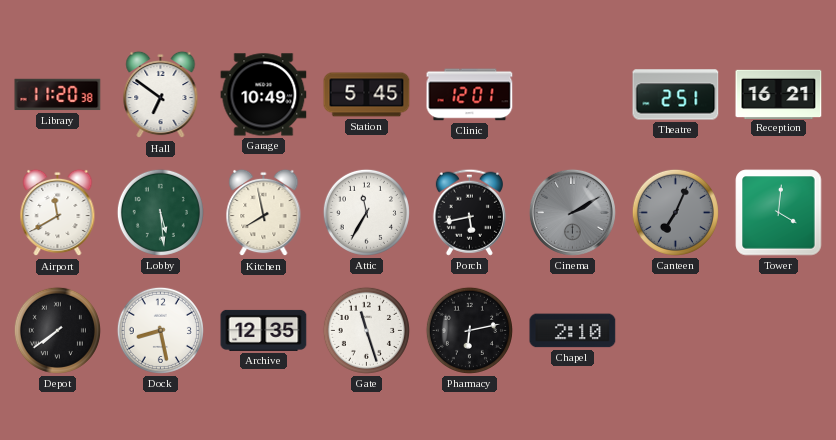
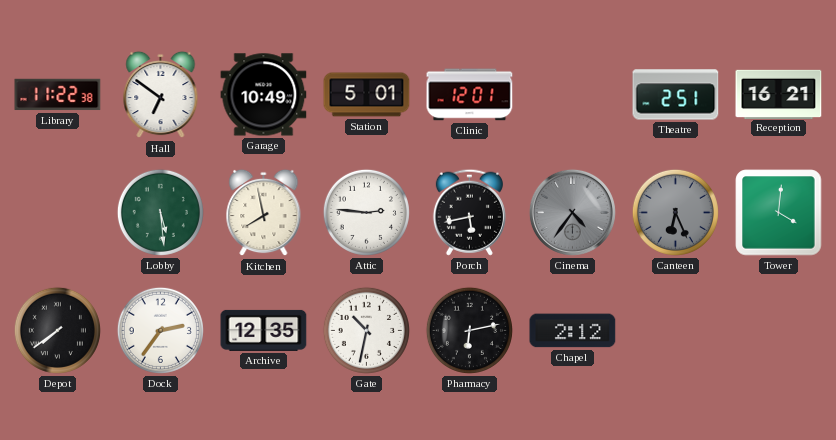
Library: 11:20 -> 11:22 (58, 95)
Station: 5:45 -> 5:01 (367, 95)
Airport: 11:40 -> none (58, 213)
Attic: 11:35 -> 2:46 (366, 212)
Cinema: 2:10 -> 4:36 (572, 212)
Canteen: 7:04 -> 6:26 (675, 212)
Dock: 8:28 -> 2:36 (160, 330)
Gate: 11:27 -> 10:32 (366, 330)
Chapel: 2:10 -> 2:12 (573, 331)
